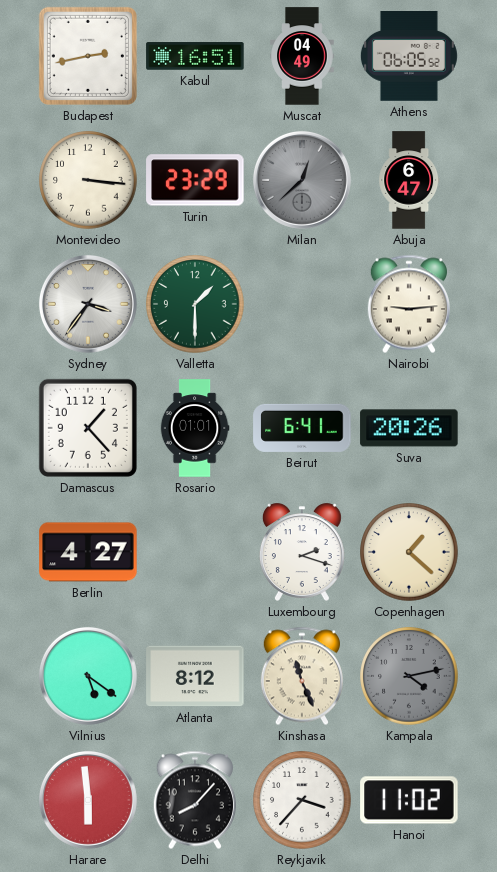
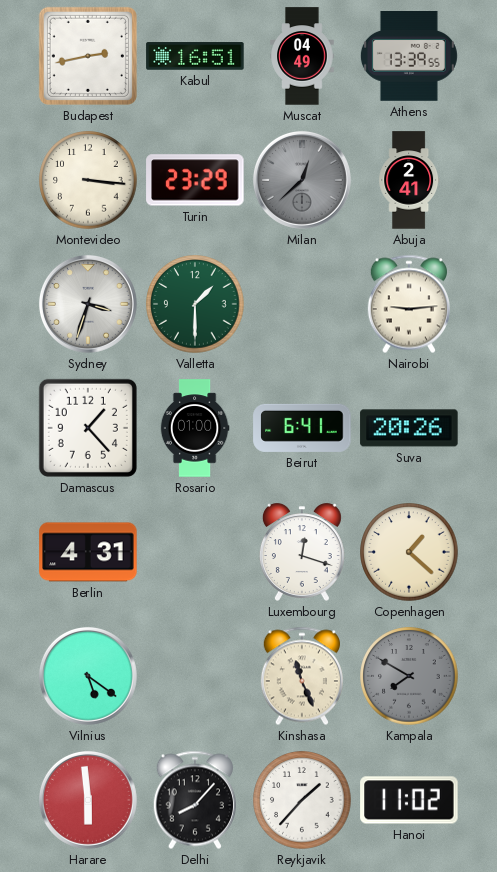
Athens: 06:05 -> 13:39 (409, 57)
Abuja: 6:47 -> 2:41 (409, 180)
Sydney: 3:36 -> 3:33 (88, 304)
Rosario: 01:01 -> 01:00 (195, 428)
Berlin: 4:27 -> 4:31 (88, 552)
Luxembourg: 2:18 -> 12:18 (302, 552)
Atlanta: 8:12 -> none (195, 676)
Kampala: 4:13 -> 7:50 (409, 676)
Reykjavik: 3:37 -> 1:37 (302, 800)
